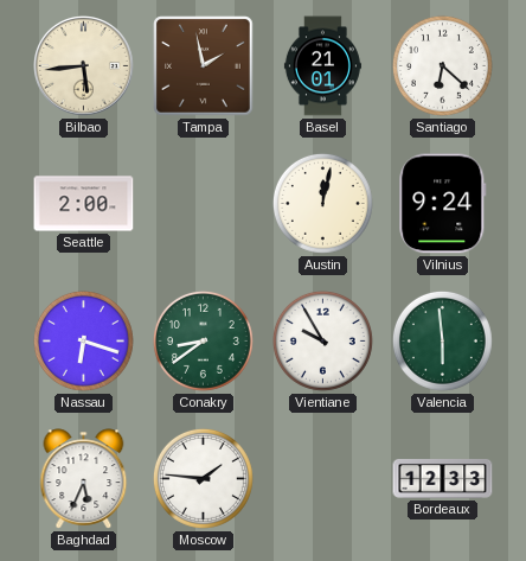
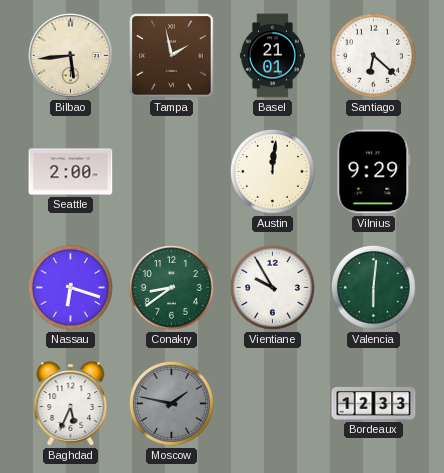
Austin: 12:02 -> 12:01 (272, 171)
Vilnius: 9:24 -> 9:29 (374, 172)
Valencia: 5:59 -> 6:01 (373, 287)
Moscow: 1:46 -> 1:47 (171, 403)
Moscow dial: white -> grey (171, 403)
